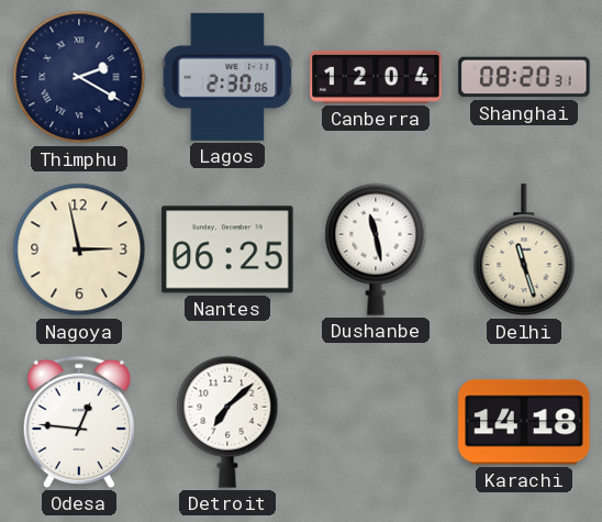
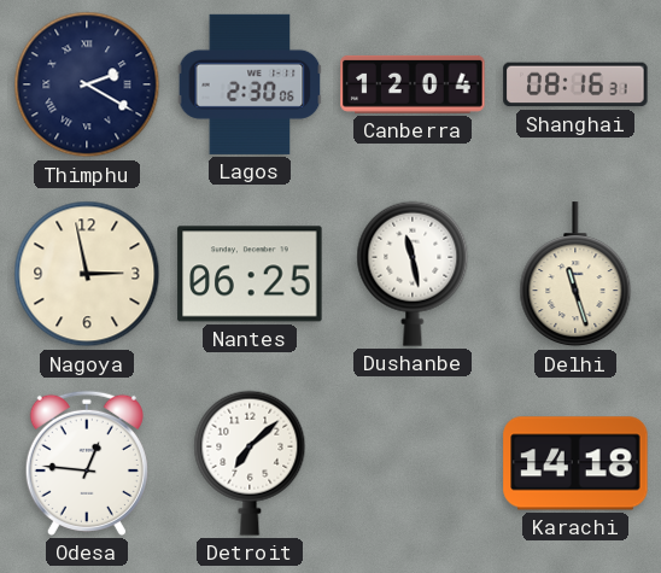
Shanghai: 08:20 -> 08:16 (575, 84)
